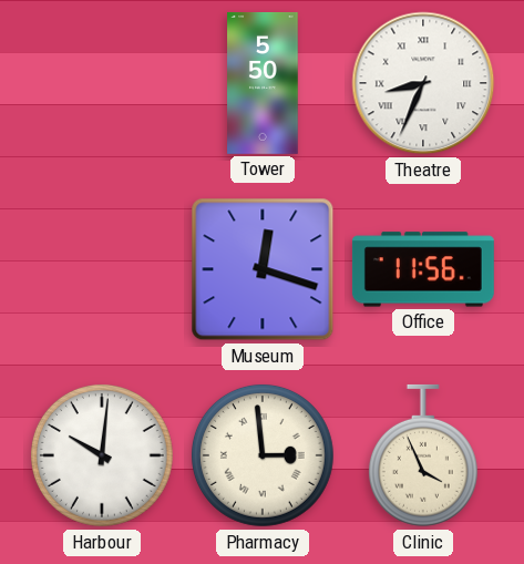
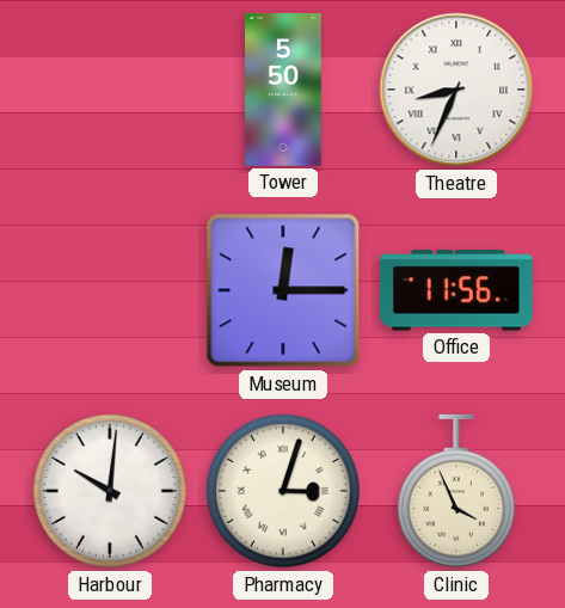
Museum: 12:18 -> 12:15 (283, 290)
Pharmacy: 2:59 -> 3:03 (283, 491)
